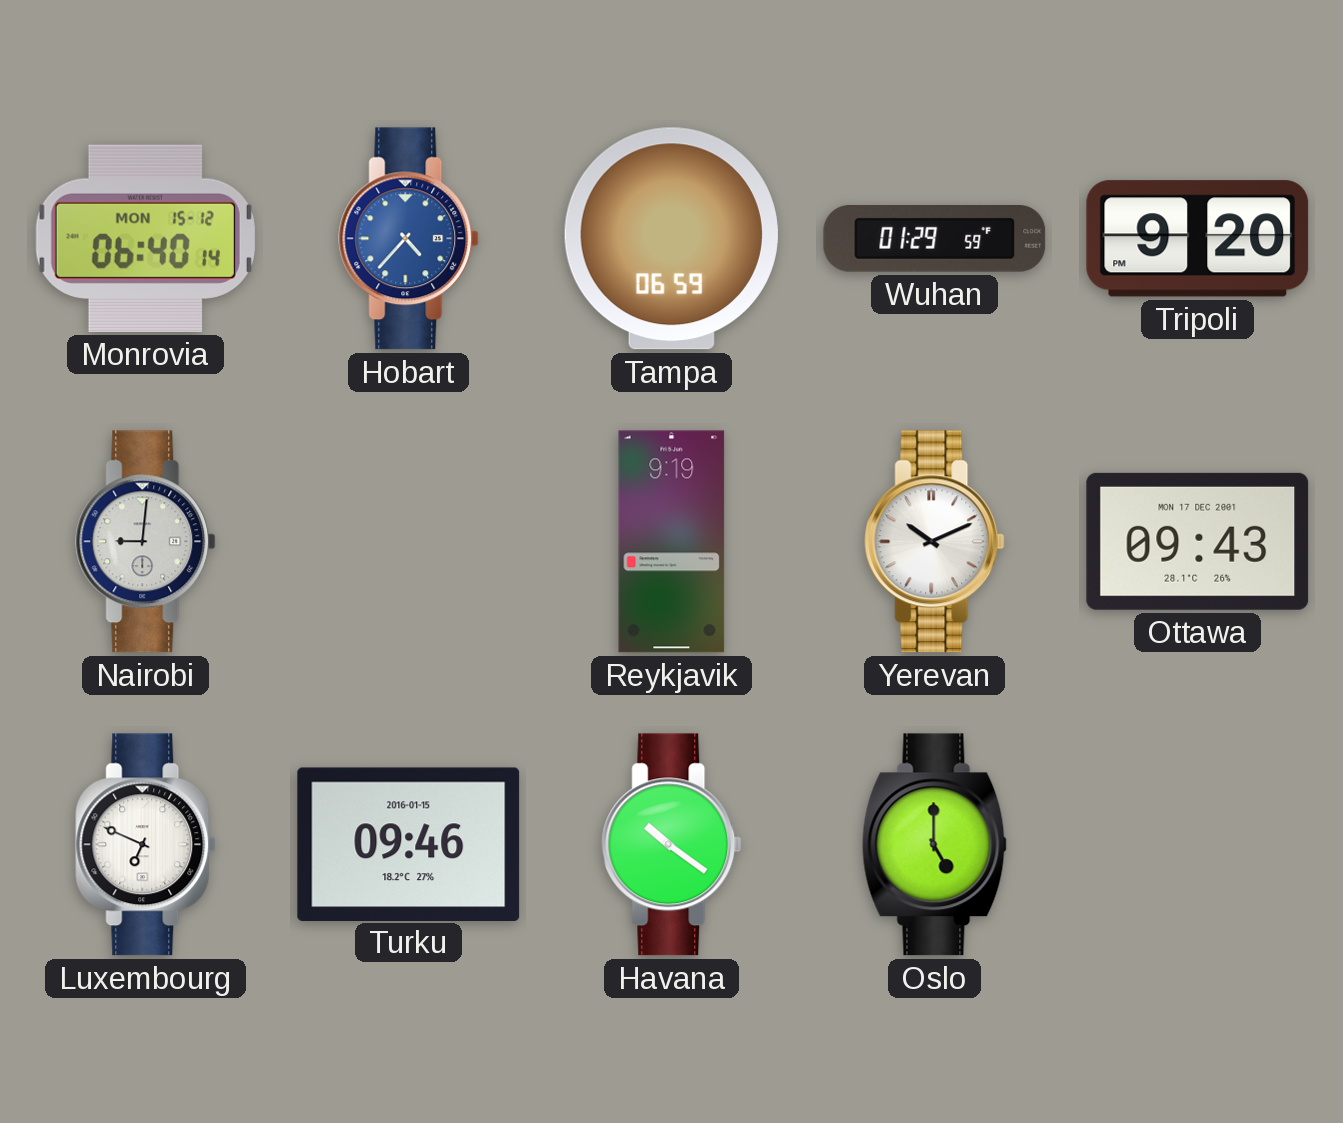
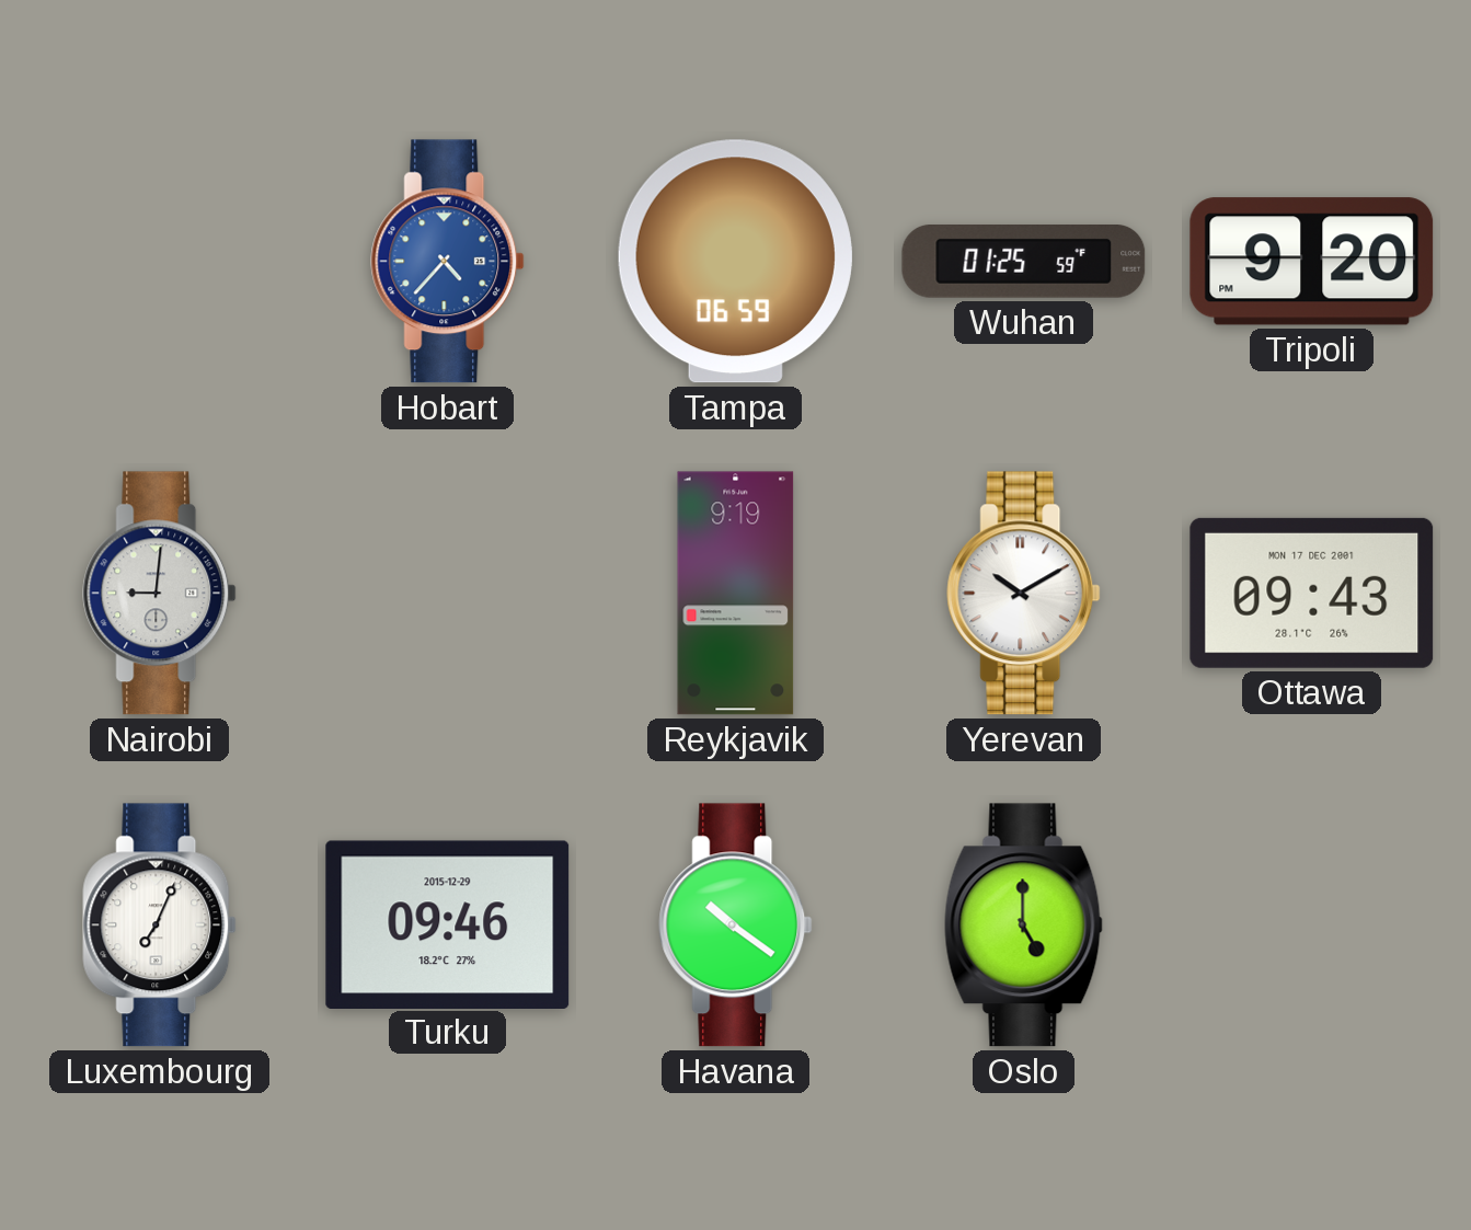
Monrovia: 06:40 -> none (145, 238)
Wuhan: 01:29 -> 01:25 (1024, 262)
Yerevan: 10:11 -> 10:10 (1024, 594)
Luxembourg: 6:49 -> 7:04 (160, 926)
Turku date: 2016-01-15 -> 2015-12-29 (448, 924)
